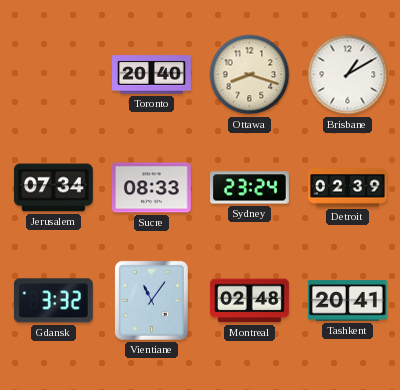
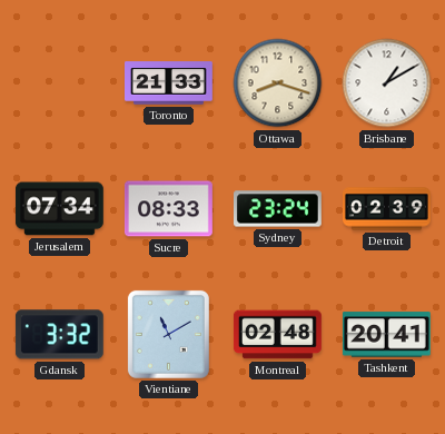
Toronto: 20:40 -> 21:33 (169, 83)
Vientiane: 11:06 -> 11:10 (168, 334)
